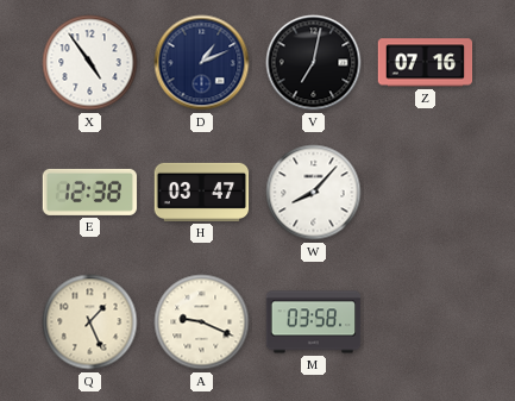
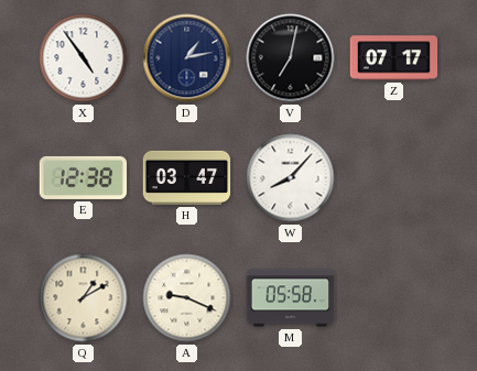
D: 1:11 -> 1:13 (187, 58)
Z: 07:16 -> 07:17 (394, 58)
Q: 1:26 -> 1:10 (84, 298)
M: 03:58 -> 05:58 (291, 298)
